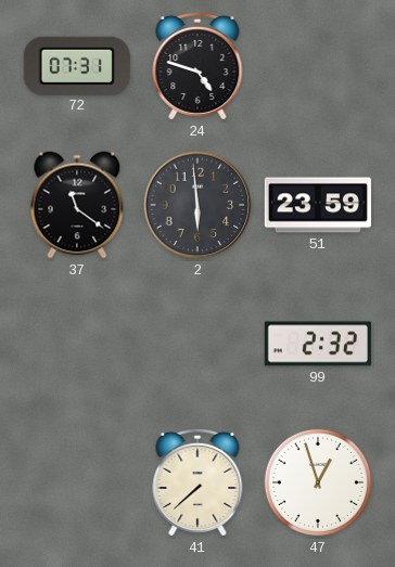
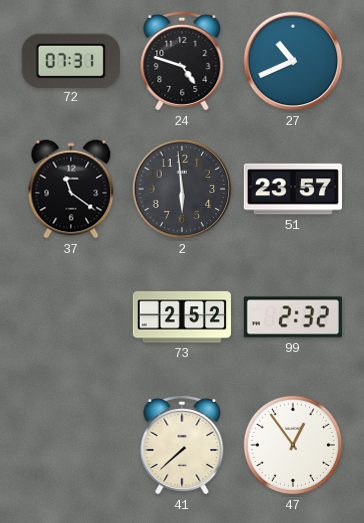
27: none -> 10:41 (293, 61)
51: 23:59 -> 23:57 (293, 189)
73: none -> 2:52 (182, 317)
47: 12:57 -> 12:54 (293, 445)
